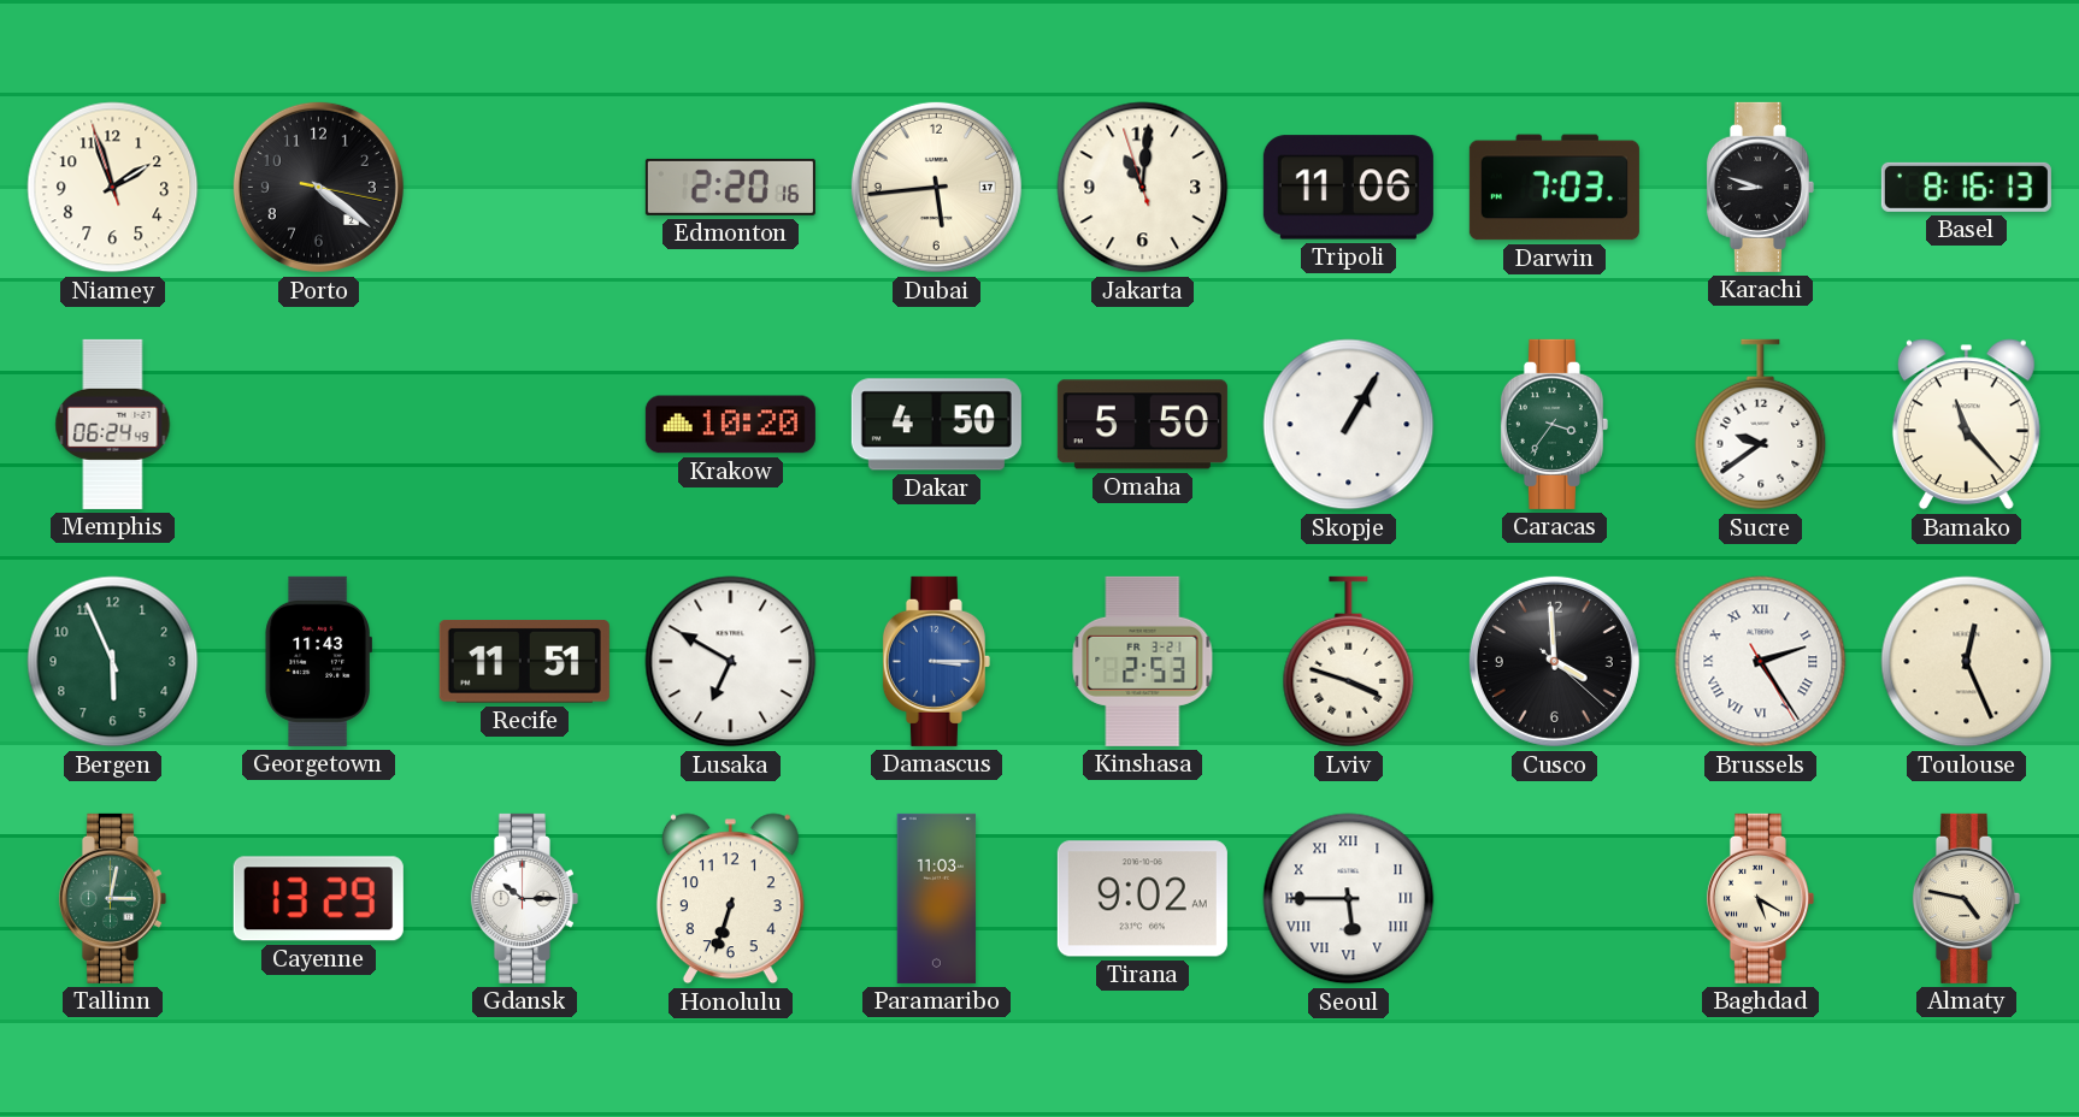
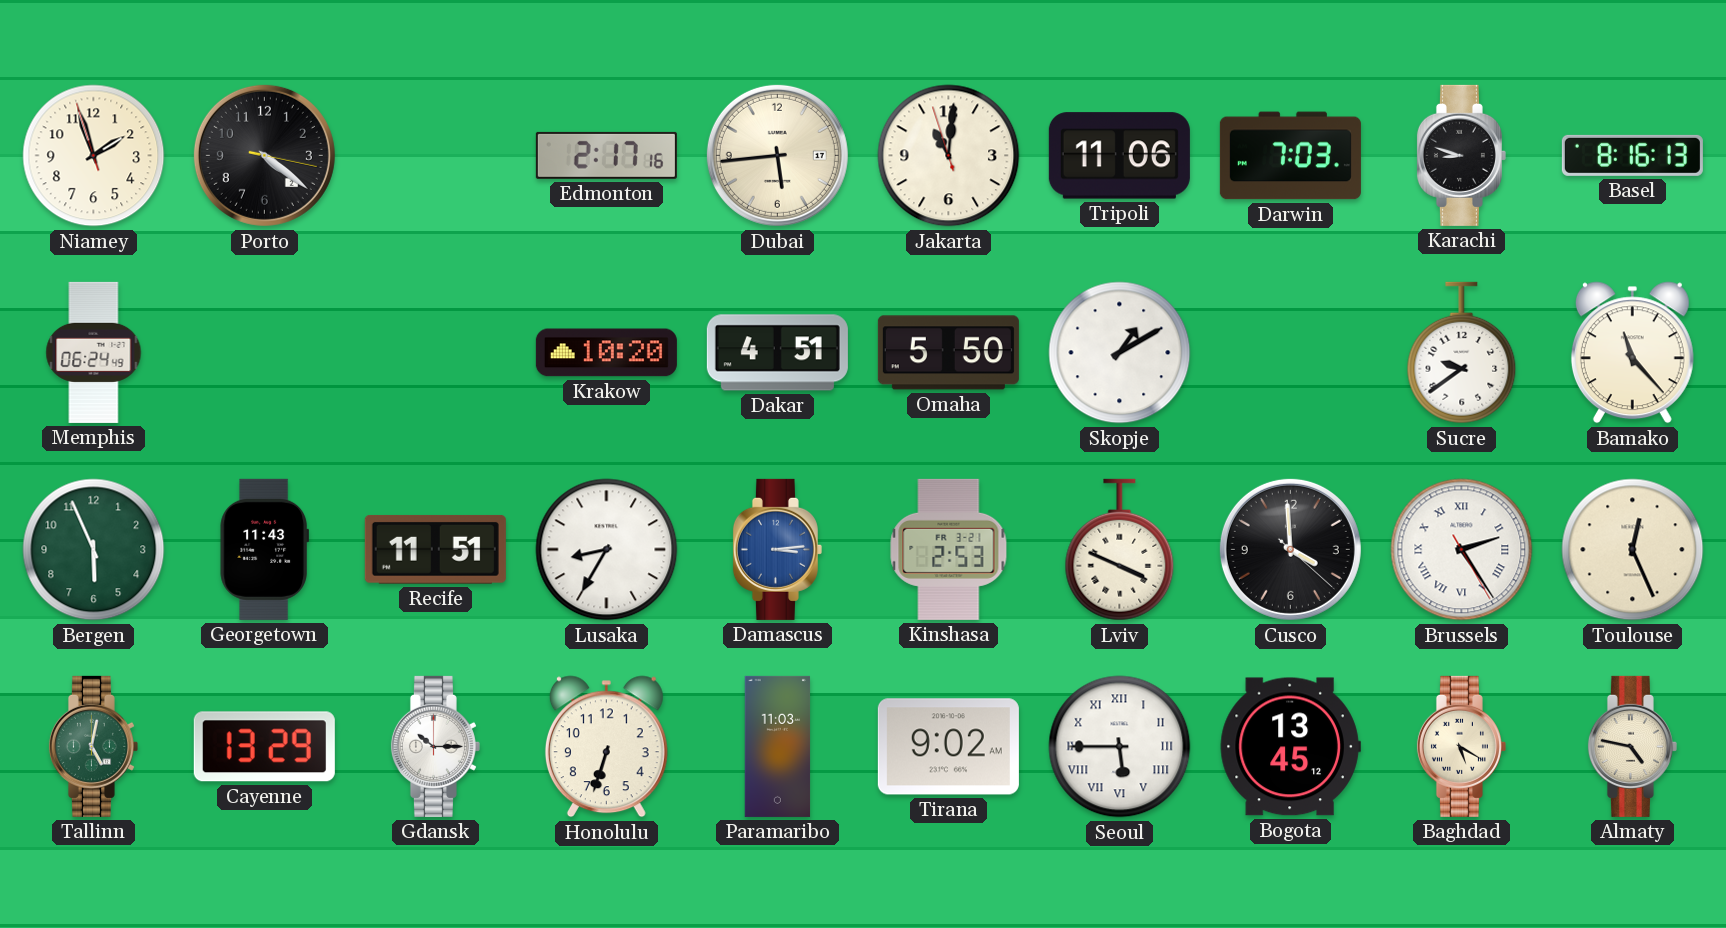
Edmonton: 2:20 -> 2:17 (606, 155)
Dakar: 4:50 -> 4:51 (777, 353)
Skopje: 1:05 -> 1:10 (1120, 353)
Caracas: 3:36 -> none (1554, 424)
Lusaka: 6:50 -> 8:35 (607, 550)
Damascus: 3:15 -> 3:14 (777, 549)
Lviv: 3:48 -> 3:49 (1120, 550)
Tallinn: 3:02 -> 5:02 (93, 746)
Bogota: none -> 13:45 (1290, 747)
